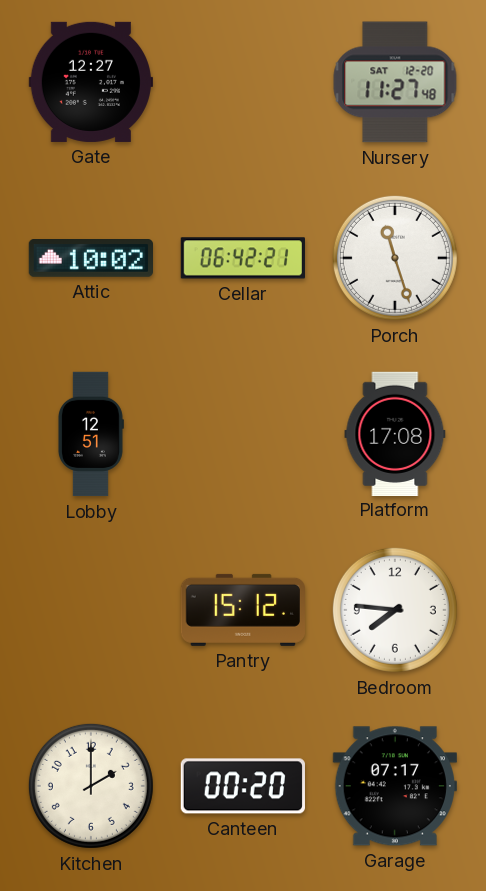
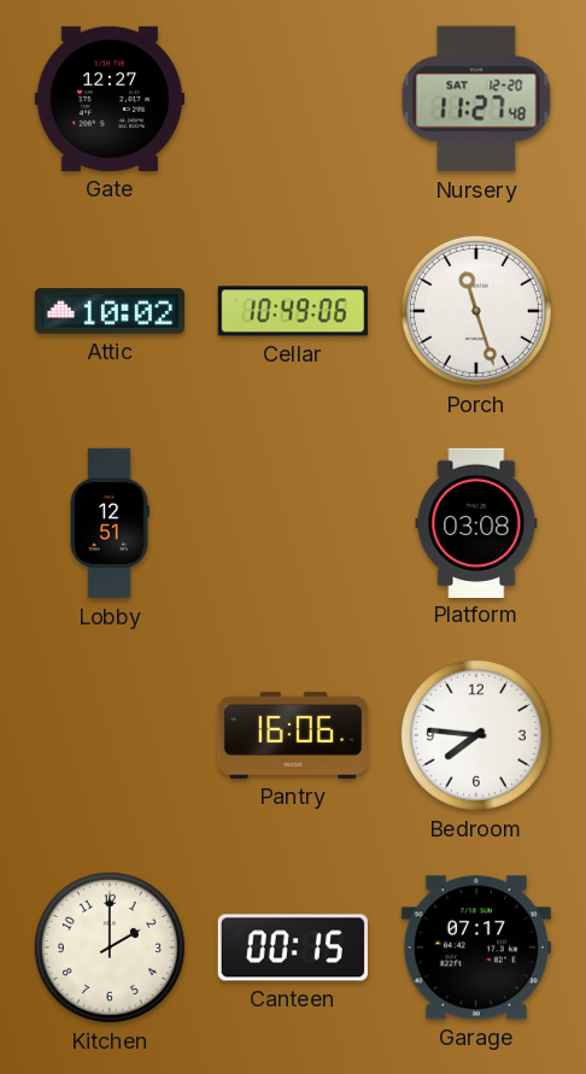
Cellar: 06:42 -> 10:49 (293, 311)
Platform: 17:08 -> 03:08 (476, 522)
Pantry: 15:12 -> 16:06 (292, 735)
Canteen: 00:20 -> 00:15 (293, 947)
